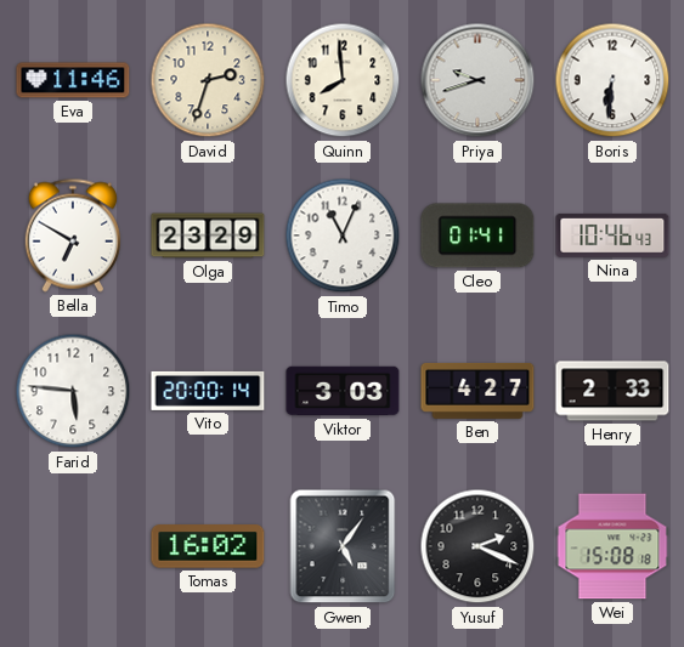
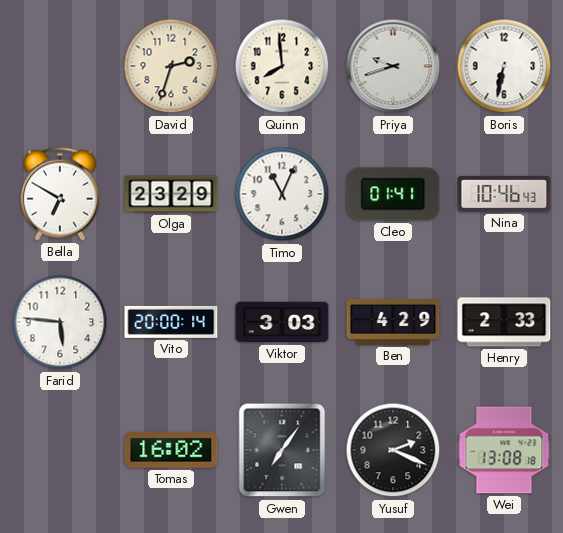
Eva: 11:46 -> none (73, 80)
Boris: 6:31 -> 6:32 (504, 66)
Ben: 4:27 -> 4:29 (393, 322)
Gwen: 5:06 -> 7:06 (282, 450)
Wei: 15:08 -> 13:08 (504, 450)
